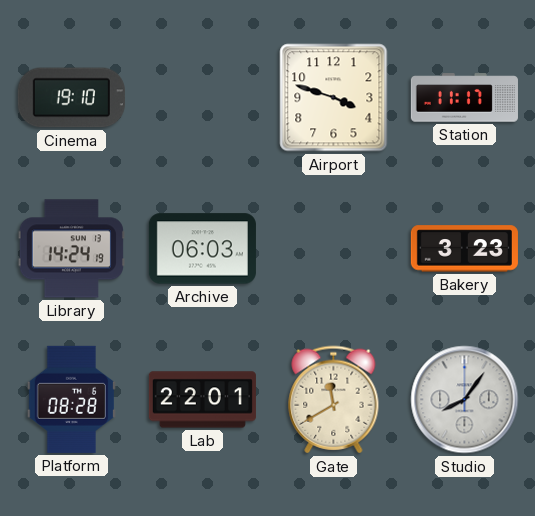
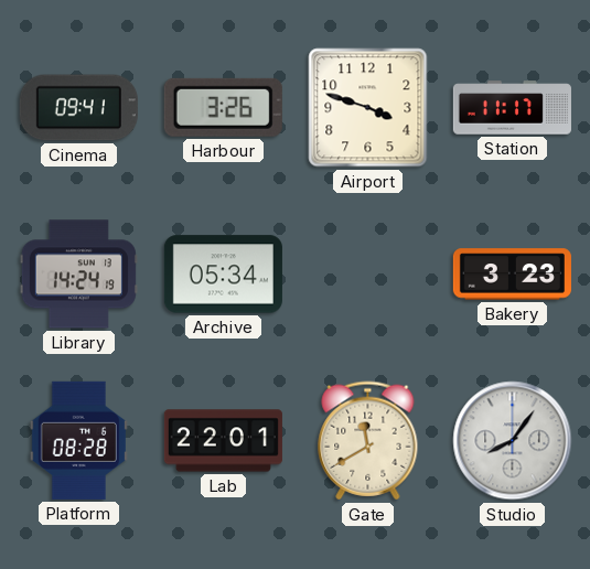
Cinema: 19:10 -> 09:41 (78, 108)
Harbour: none -> 3:26 (223, 107)
Archive: 06:03 -> 05:34 (223, 275)
